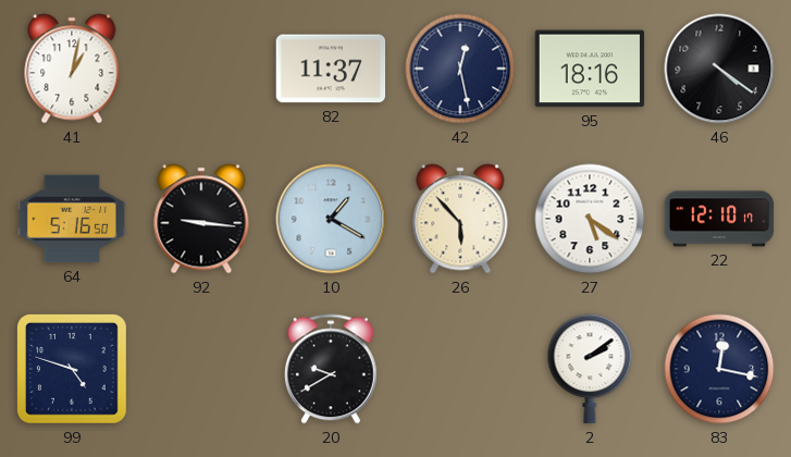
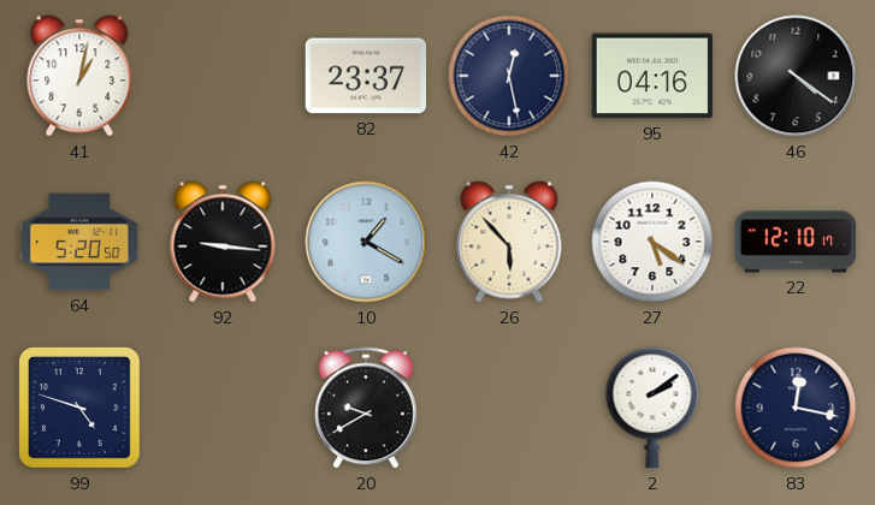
82: 11:37 -> 23:37 (366, 76)
95: 18:16 -> 04:16 (652, 76)
64: 5:16 -> 5:20 (79, 242)
